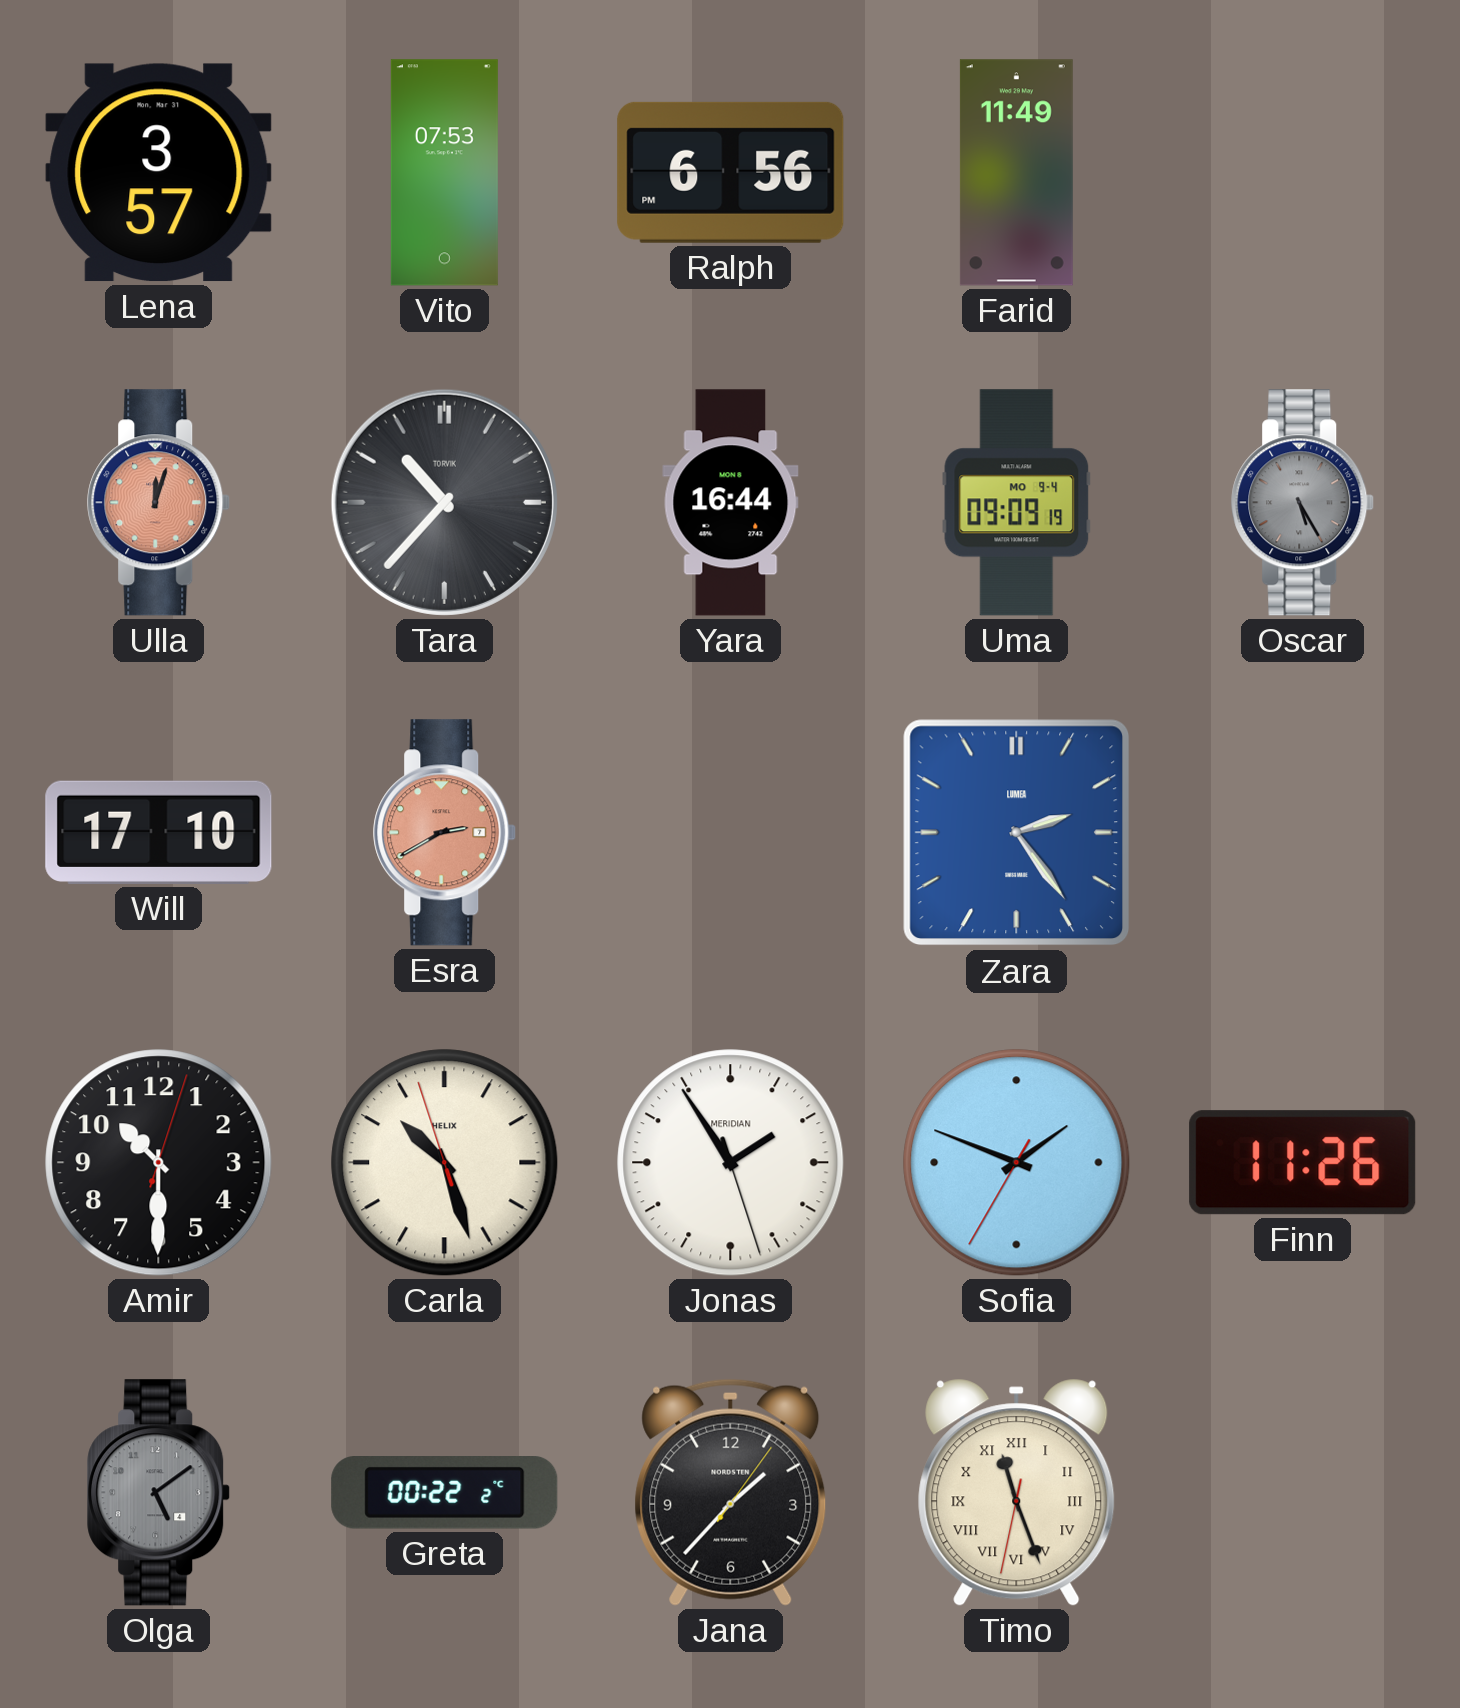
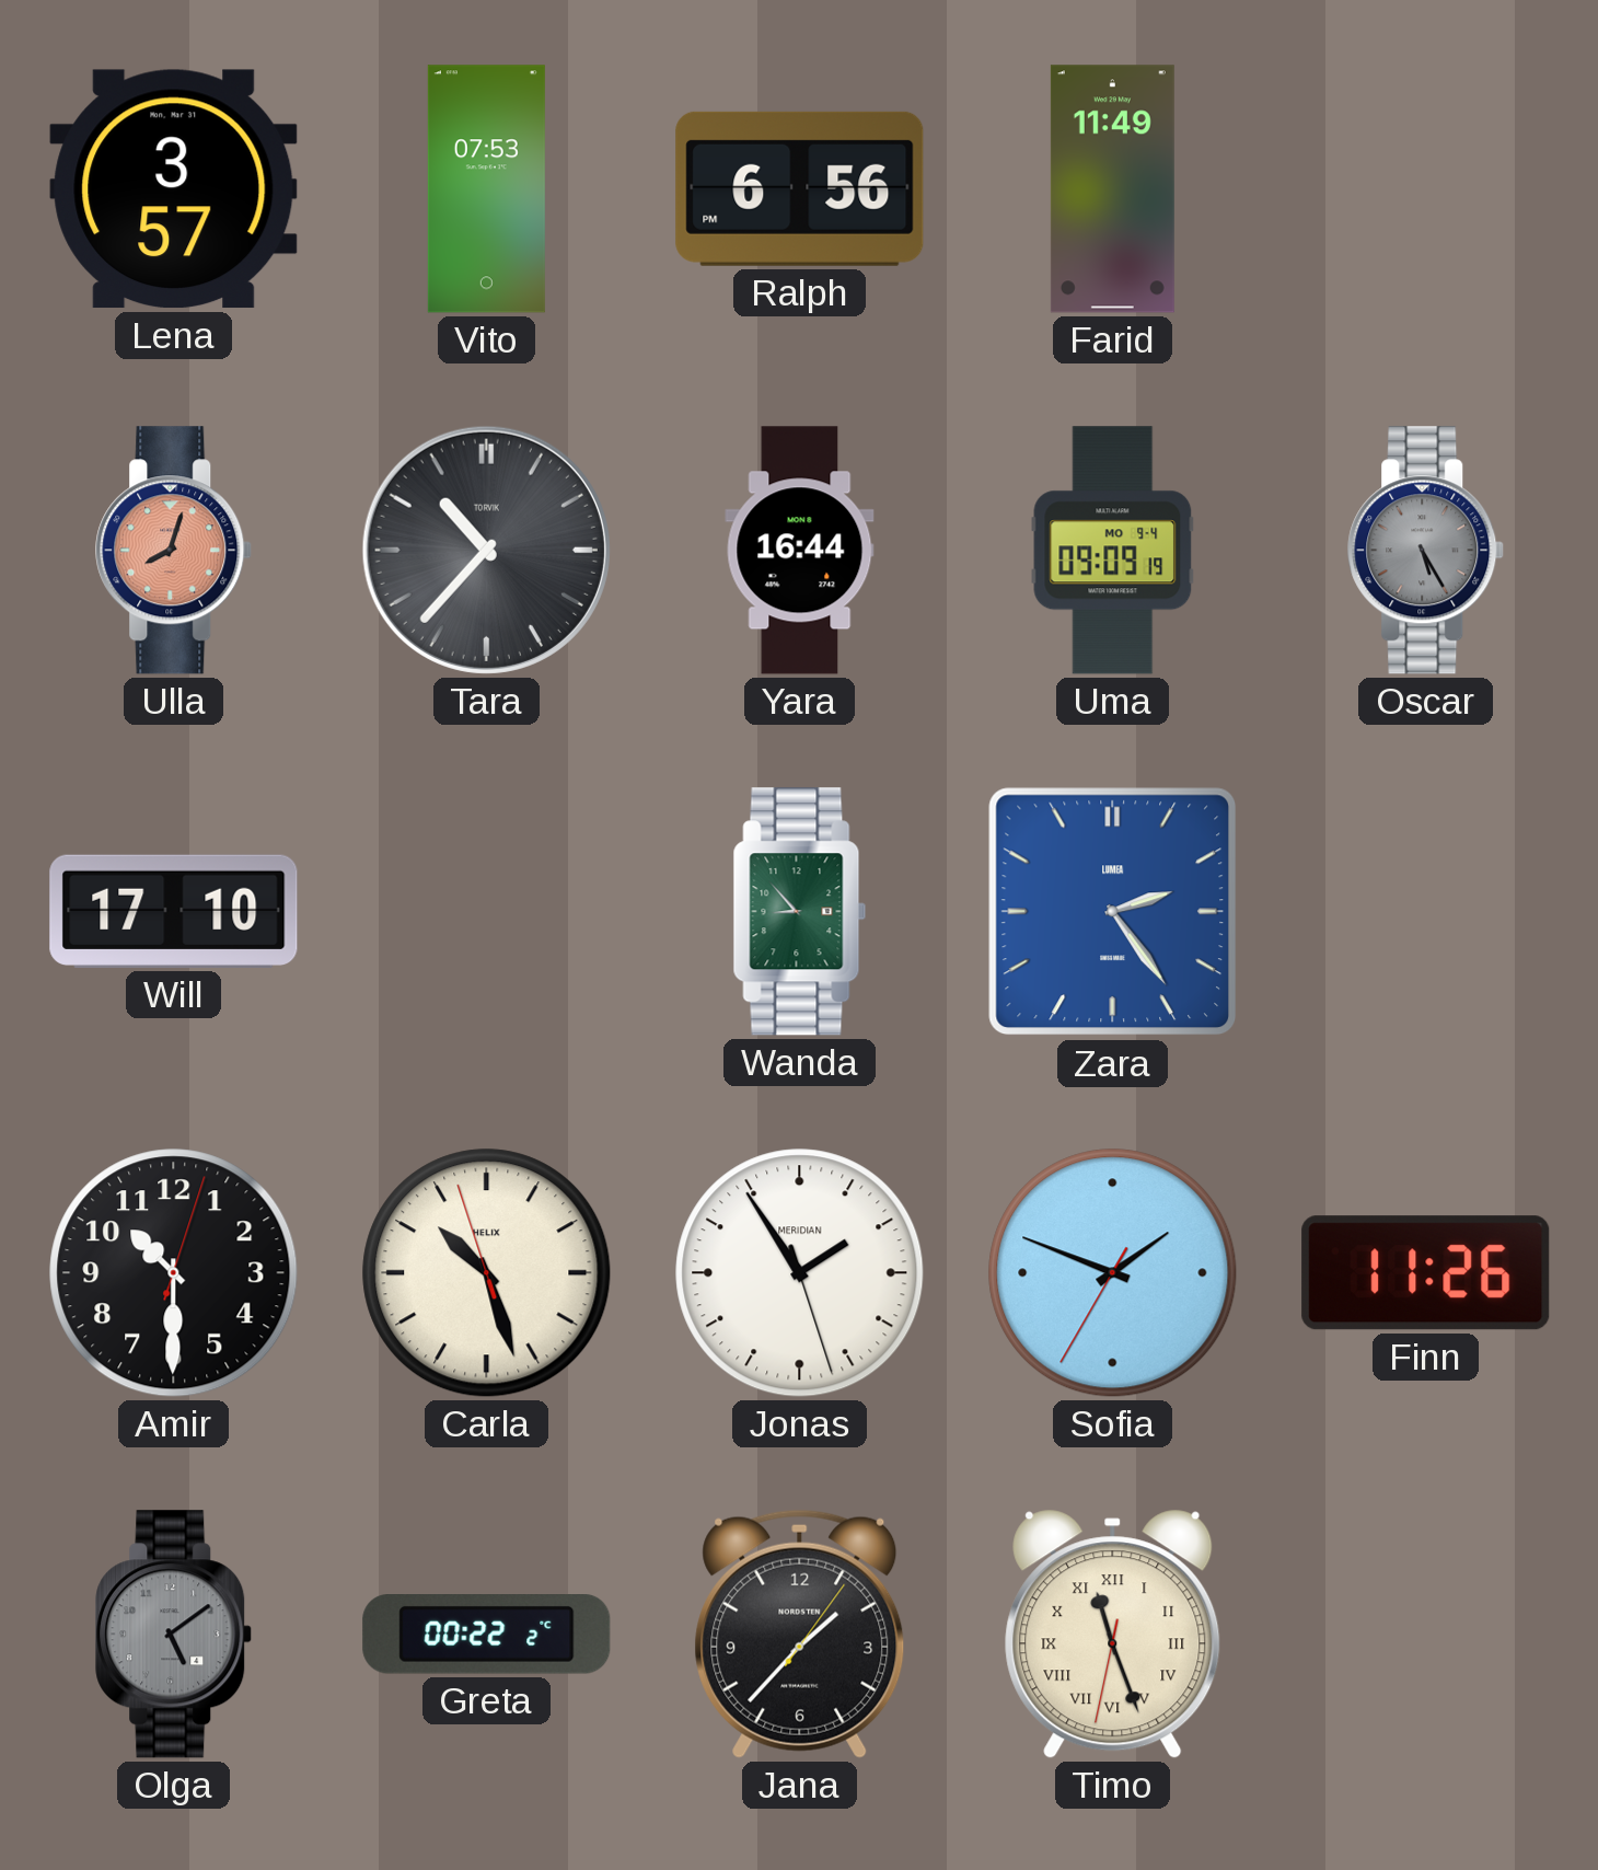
Ulla: 12:03 -> 8:03 (174, 551)
Esra: 2:40 -> none (445, 833)
Wanda: none -> 8:53 (800, 912)
